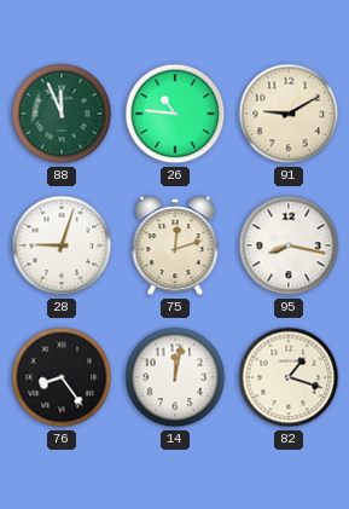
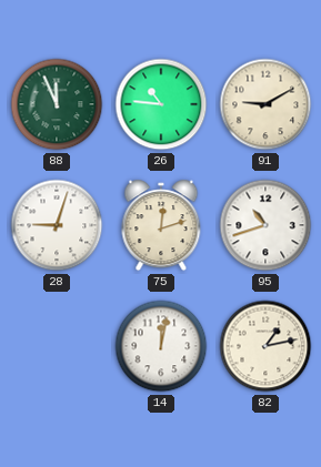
95: 8:17 -> 10:42 (265, 225)
76: 8:24 -> none (62, 377)
82: 1:18 -> 1:13 (265, 346)
